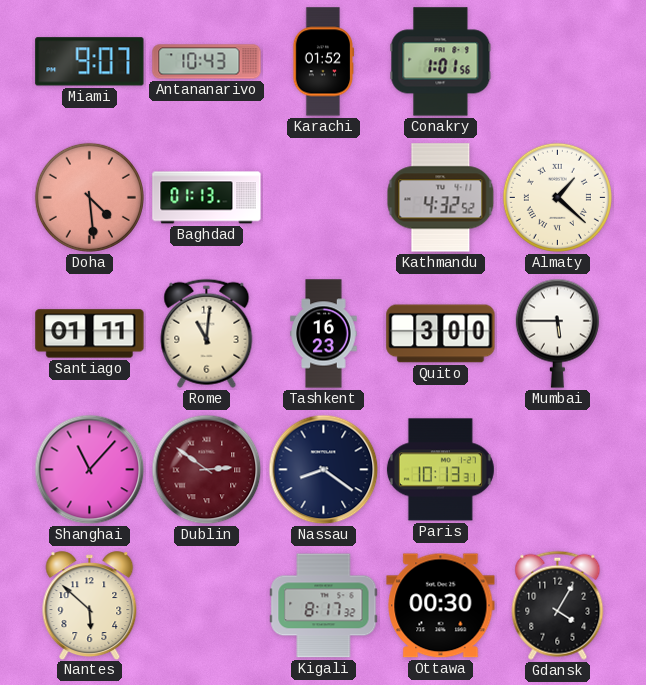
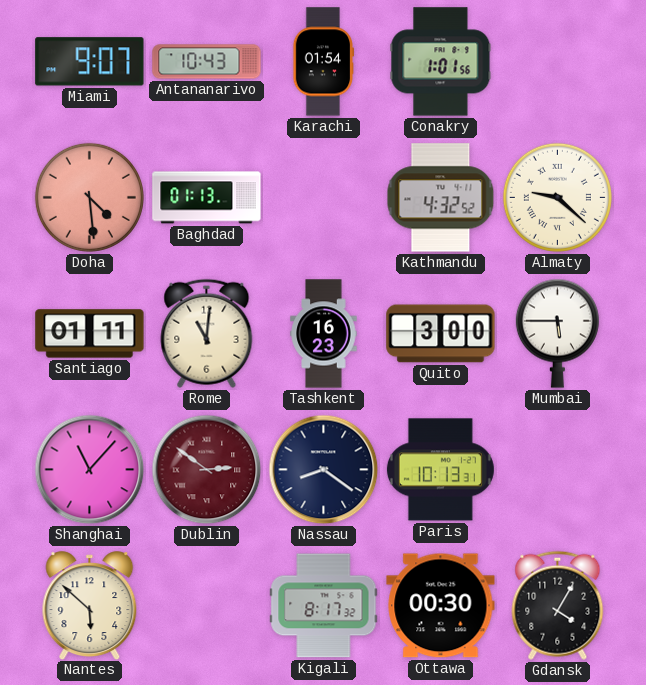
Karachi: 01:52 -> 01:54 (323, 62)
Almaty: 1:22 -> 9:22 (557, 197)
